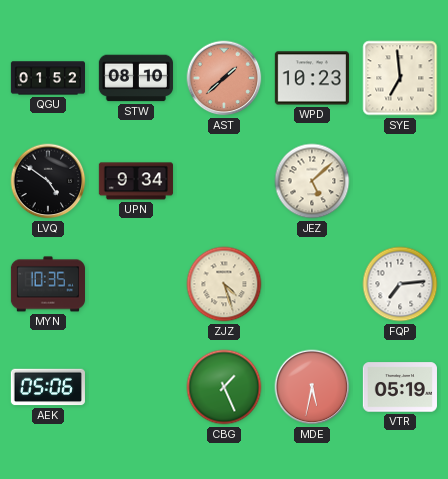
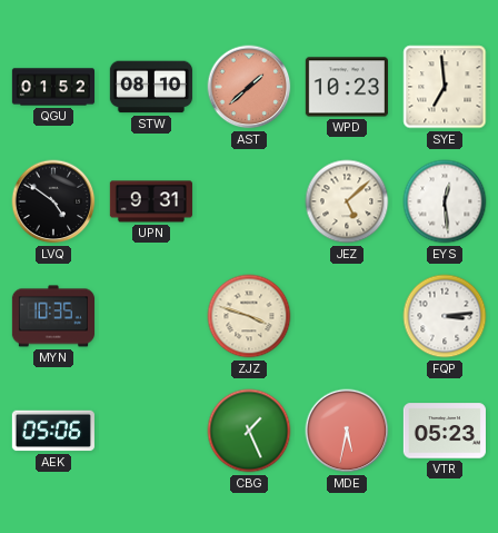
UPN: 9:34 -> 9:31 (151, 201)
EYS: none -> 12:29 (445, 201)
ZJZ: 4:27 -> 3:48 (249, 316)
FQP: 7:14 -> 3:14 (445, 316)
VTR: 05:19 -> 05:23 (445, 431)
